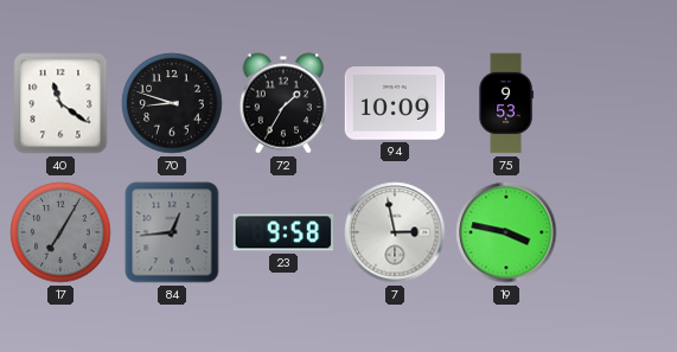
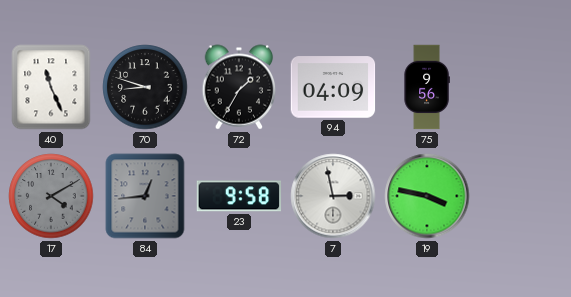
40: 11:21 -> 11:26 (51, 87)
94: 10:09 -> 04:09 (333, 87)
75: 9:53 -> 9:56 (427, 87)
17: 7:05 -> 4:10 (51, 196)
